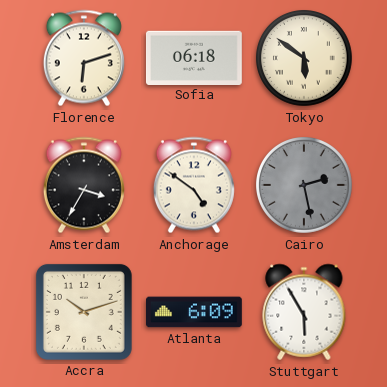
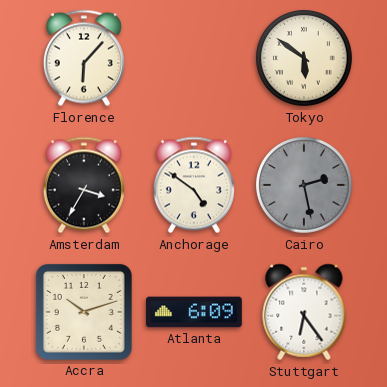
Florence: 6:12 -> 6:07 (84, 58)
Sofia: 06:18 -> none (194, 57)
Stuttgart: 5:55 -> 6:24 (304, 312)
